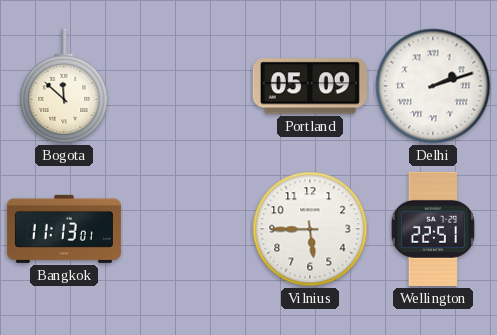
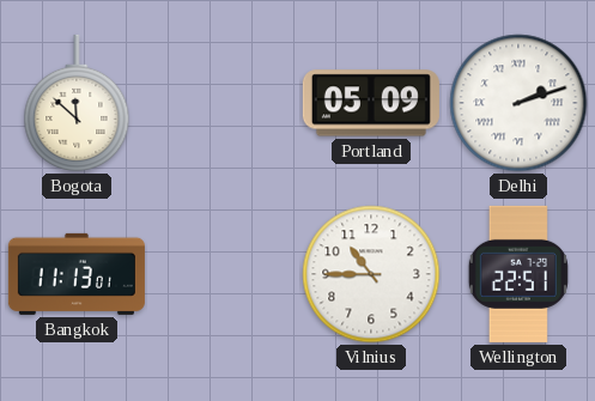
Vilnius: 5:45 -> 10:45 (371, 274)
